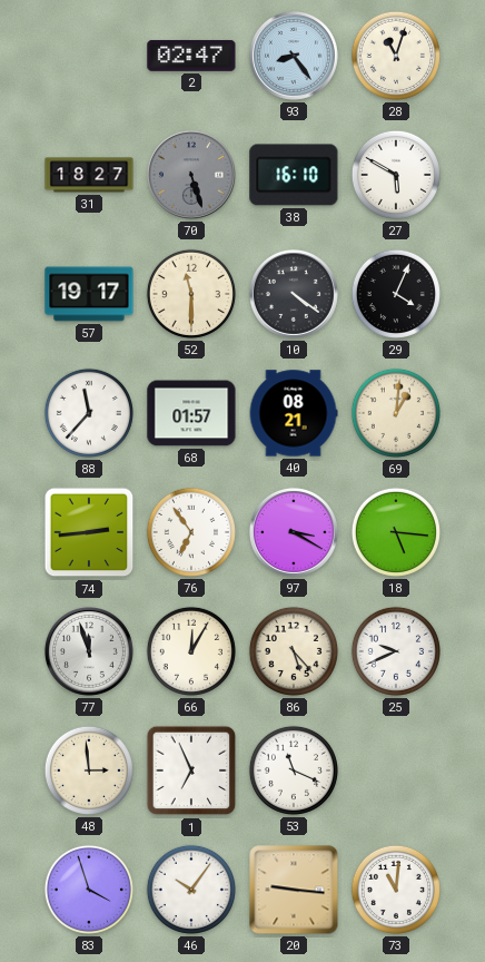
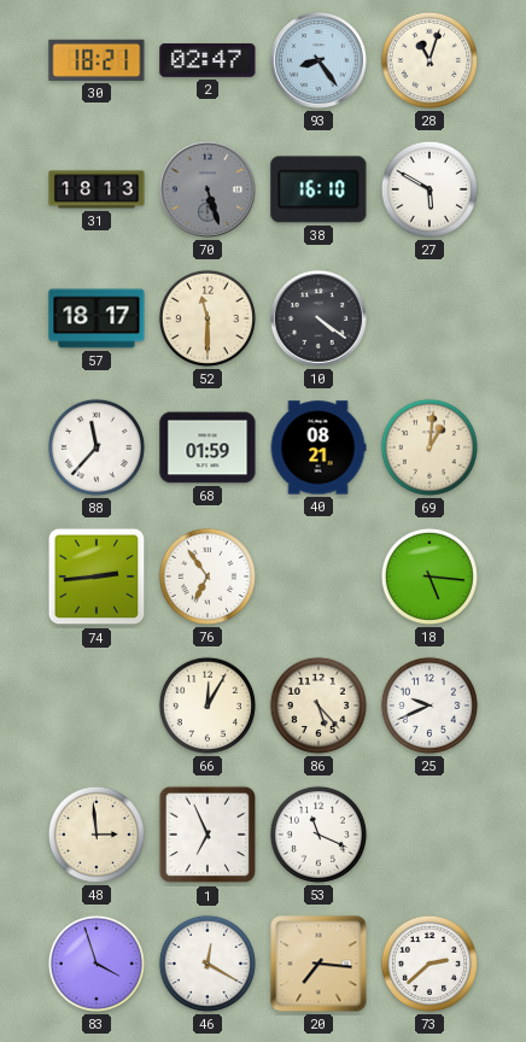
30: none -> 18:21 (97, 60)
31: 18:27 -> 18:13 (97, 189)
57: 19:17 -> 18:17 (97, 318)
29: 4:04 -> none (396, 294)
68: 01:57 -> 01:59 (208, 447)
97: 3:20 -> none (294, 532)
77: 11:57 -> none (89, 651)
46: 10:06 -> 12:20 (208, 964)
20: 9:16 -> 7:16 (318, 964)
73: 11:01 -> 2:38 (429, 964)
